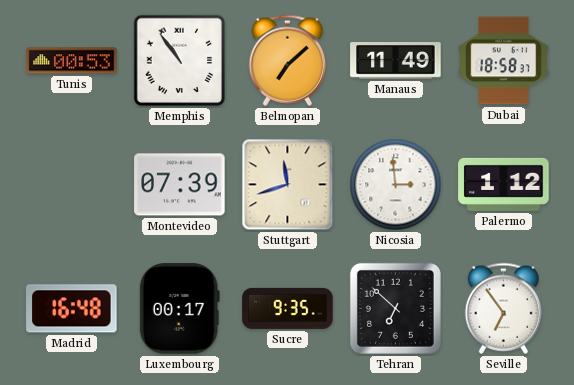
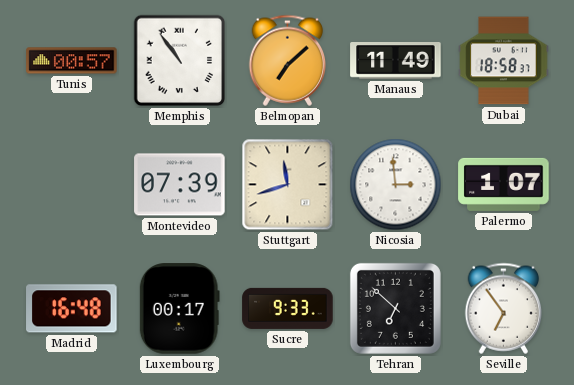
Tunis: 00:53 -> 00:57 (72, 61)
Palermo: 1:12 -> 1:07 (504, 184)
Sucre: 9:35 -> 9:33 (288, 308)
